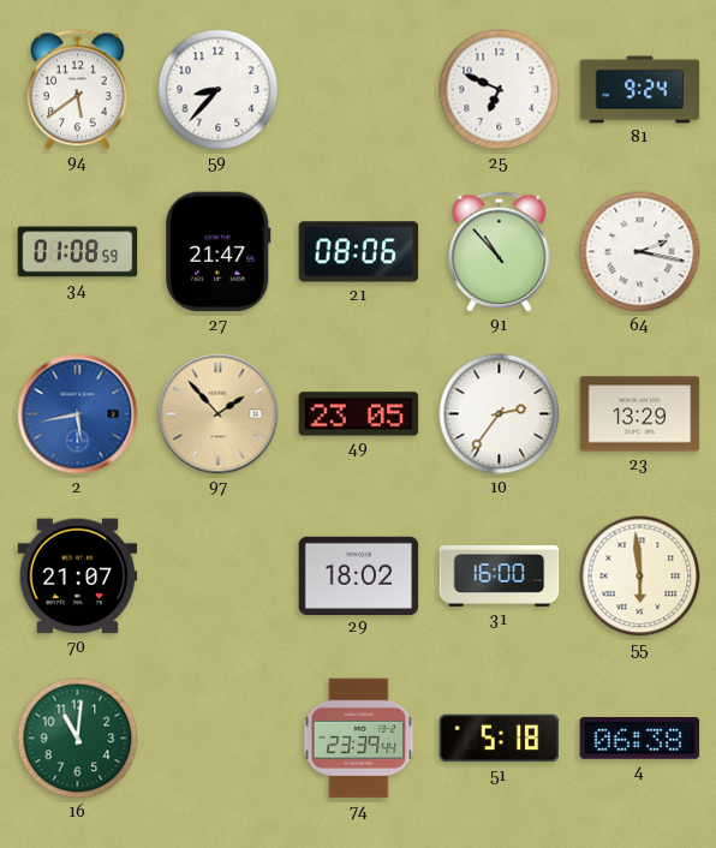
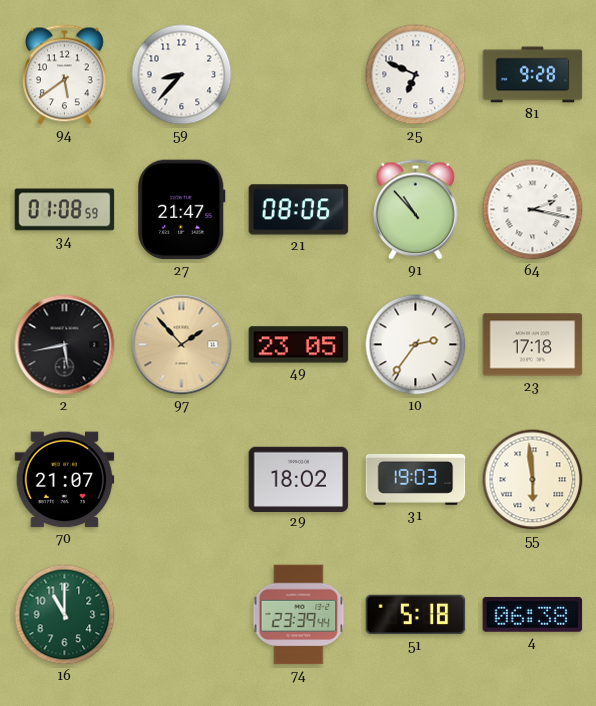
81: 9:24 -> 9:28 (533, 75)
2 dial: blue -> black (65, 345)
23: 13:29 -> 17:18 (533, 345)
31: 16:00 -> 19:03 (416, 480)
16: 11:01 -> 11:00 (65, 615)
